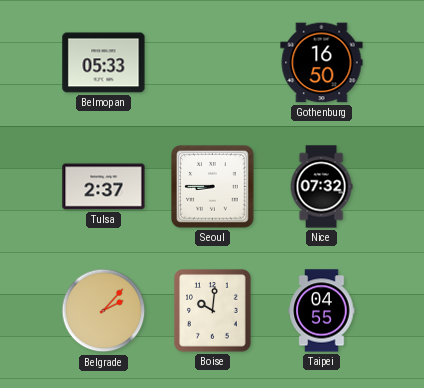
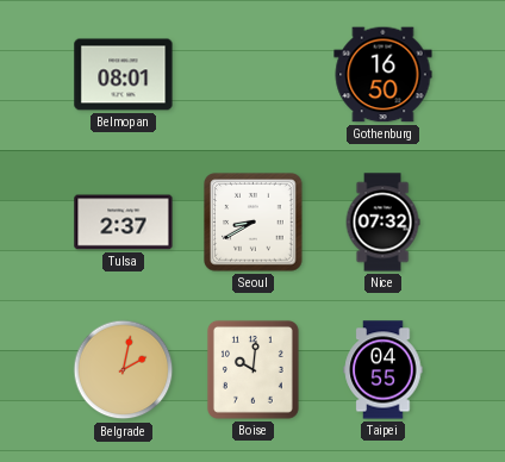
Belmopan: 05:33 -> 08:01 (124, 75)
Seoul: 8:45 -> 8:40 (254, 223)
Belgrade: 2:07 -> 2:02 (124, 370)
